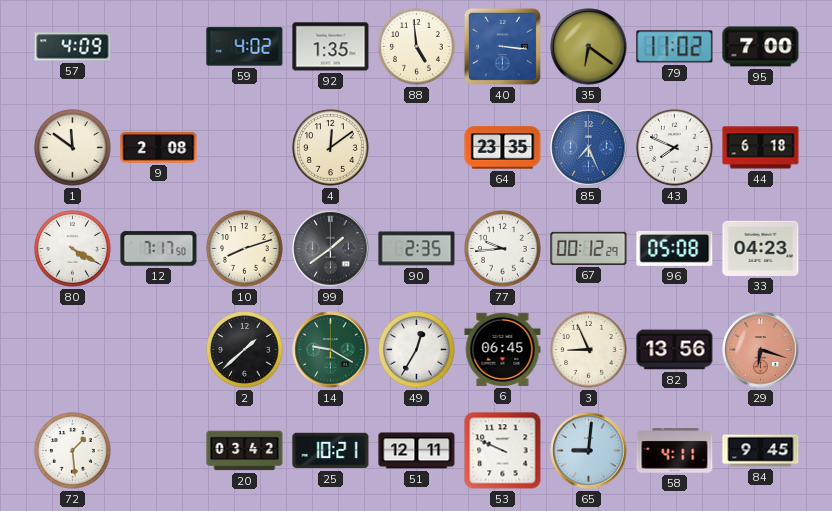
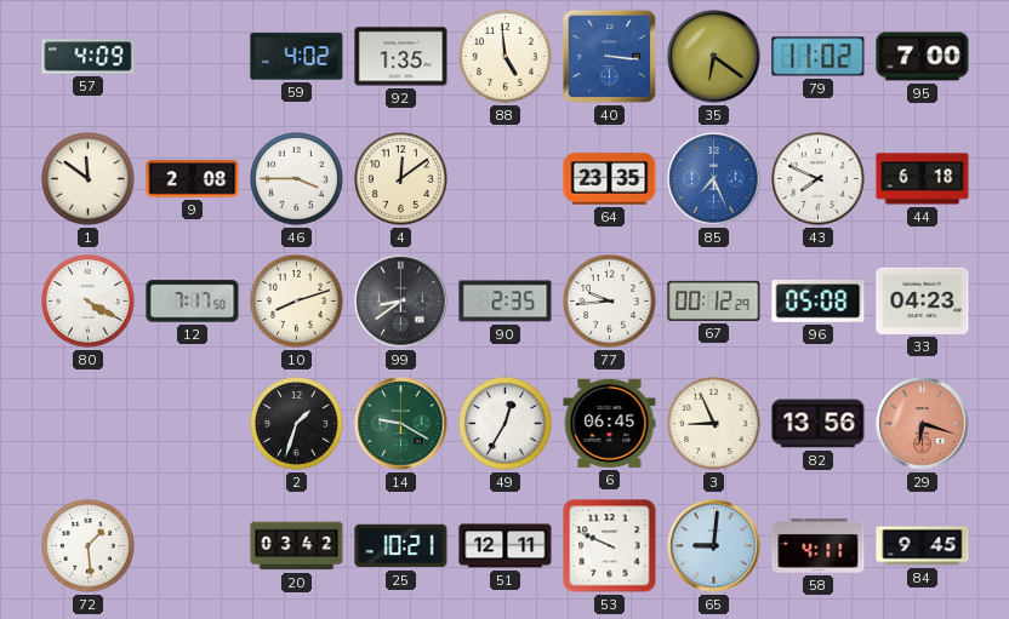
46: none -> 3:45 (297, 179)
99: 1:39 -> 8:39 (401, 302)
2: 1:38 -> 1:33 (297, 424)
